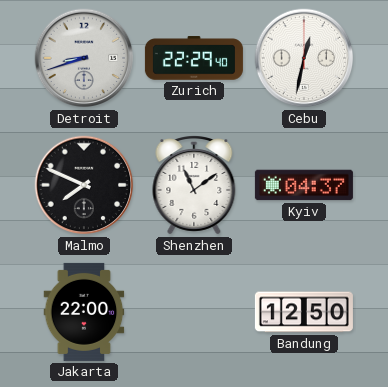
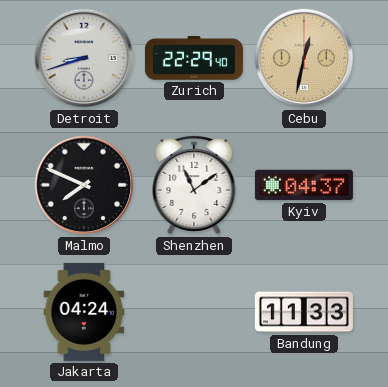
Cebu dial: white -> champagne (304, 58)
Jakarta: 22:00 -> 04:24 (84, 312)
Bandung: 12:50 -> 11:33 (304, 312)
